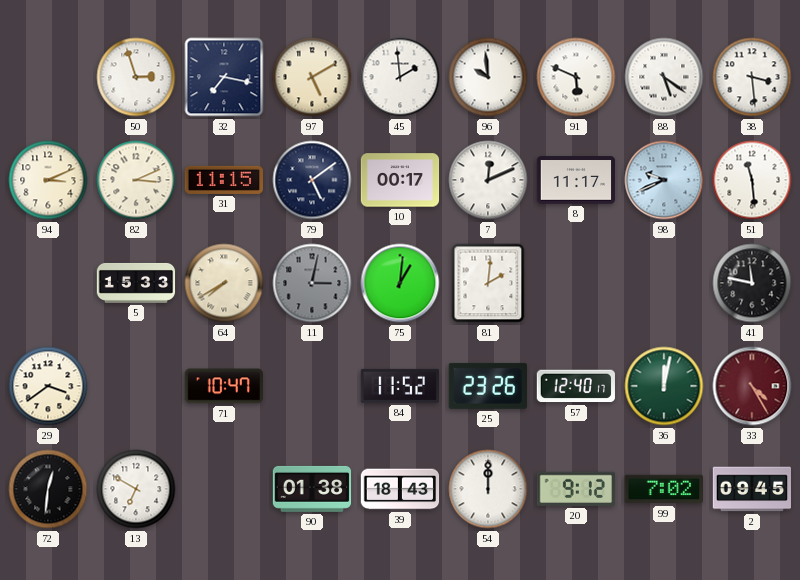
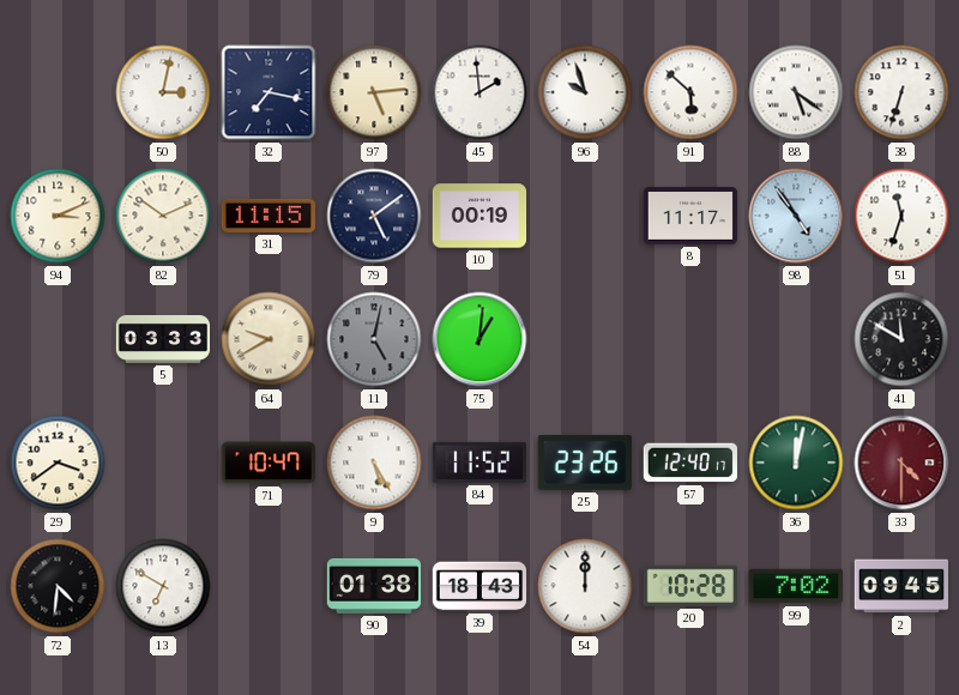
50: 2:57 -> 3:02 (163, 92)
97: 5:10 -> 5:14 (374, 92)
96: 9:59 -> 9:57 (585, 92)
91: 5:49 -> 5:52 (690, 92)
38: 3:29 -> 6:33 (901, 92)
82: 3:11 -> 10:11 (163, 216)
10: 00:17 -> 00:19 (479, 216)
7: 12:11 -> none (488, 180)
98: 9:41 -> 4:54 (796, 216)
51: 11:29 -> 11:33 (901, 216)
5: 15:33 -> 03:33 (163, 339)
64: 7:40 -> 9:40 (269, 339)
11: 3:02 -> 5:02 (374, 339)
81: 2:01 -> none (488, 283)
41: 11:47 -> 11:50 (901, 339)
9: none -> 5:25 (374, 463)
33: 4:25 -> 4:30 (901, 463)
72: 12:31 -> 4:31 (58, 586)
20: 9:12 -> 10:28 (689, 586)
